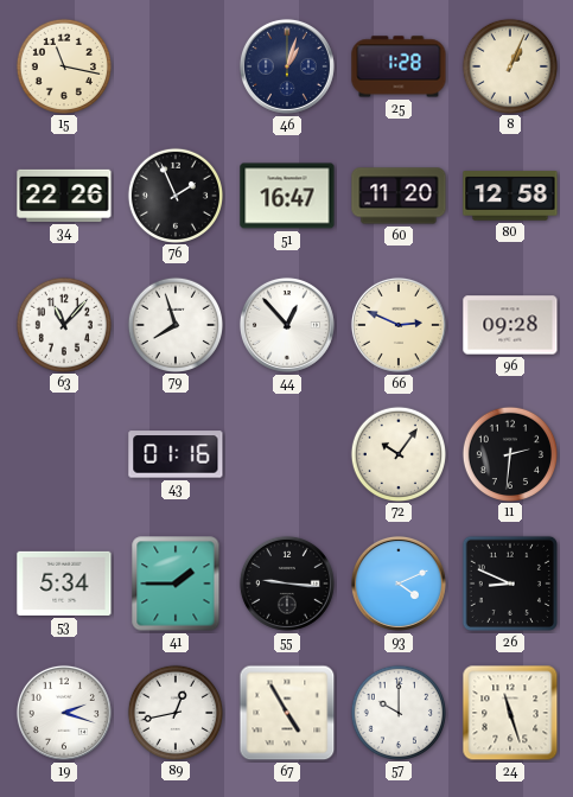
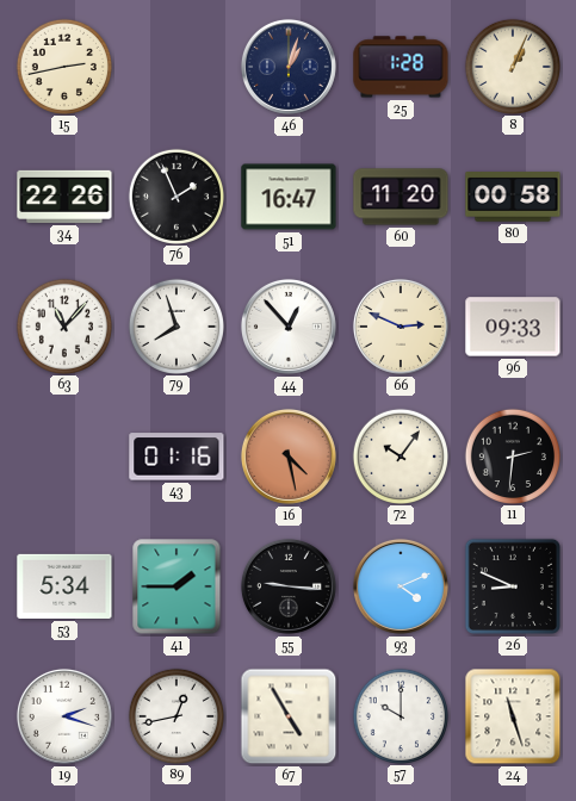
15: 11:17 -> 2:43 (63, 66)
80: 12:58 -> 00:58 (513, 197)
96: 09:28 -> 09:33 (513, 327)
16: none -> 4:28 (289, 457)
